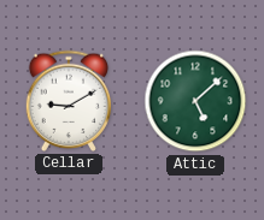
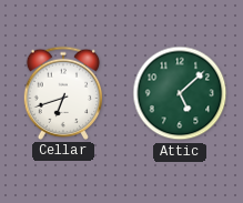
Cellar: 9:10 -> 6:42 (63, 93)
